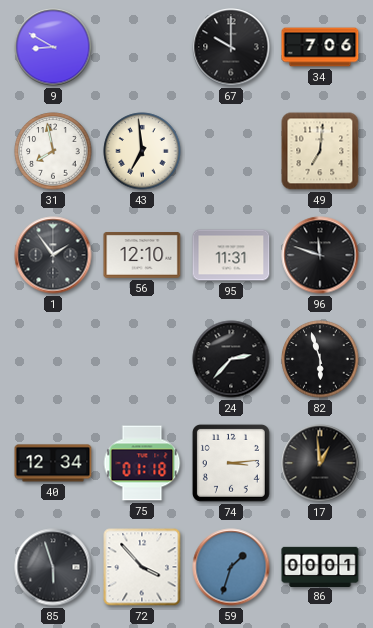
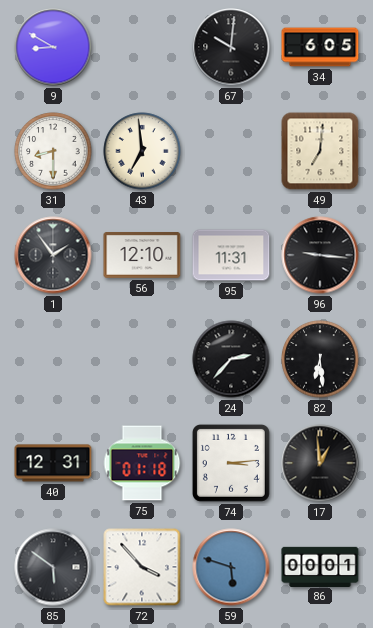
67: 10:00 -> 10:01 (231, 47)
34: 7:06 -> 6:05 (320, 47)
31: 7:58 -> 8:30 (53, 151)
96: 11:48 -> 9:16 (320, 255)
82: 5:57 -> 6:29 (320, 359)
40: 12:34 -> 12:31 (53, 463)
85: 5:57 -> 5:51 (53, 567)
59: 1:33 -> 5:48 (231, 567)
